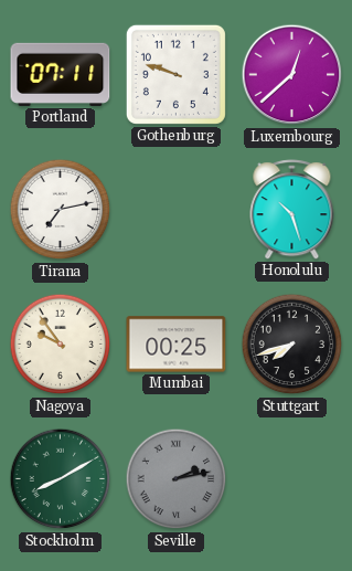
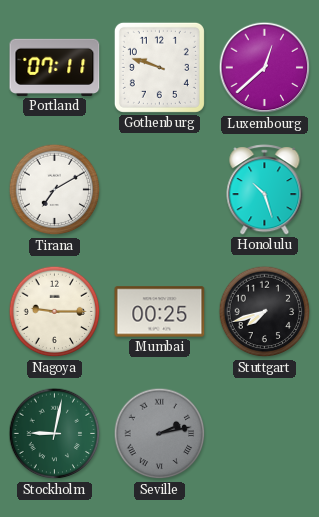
Tirana: 7:13 -> 7:10 (55, 190)
Nagoya: 9:54 -> 9:15 (55, 312)
Stockholm: 8:10 -> 9:02 (55, 434)
